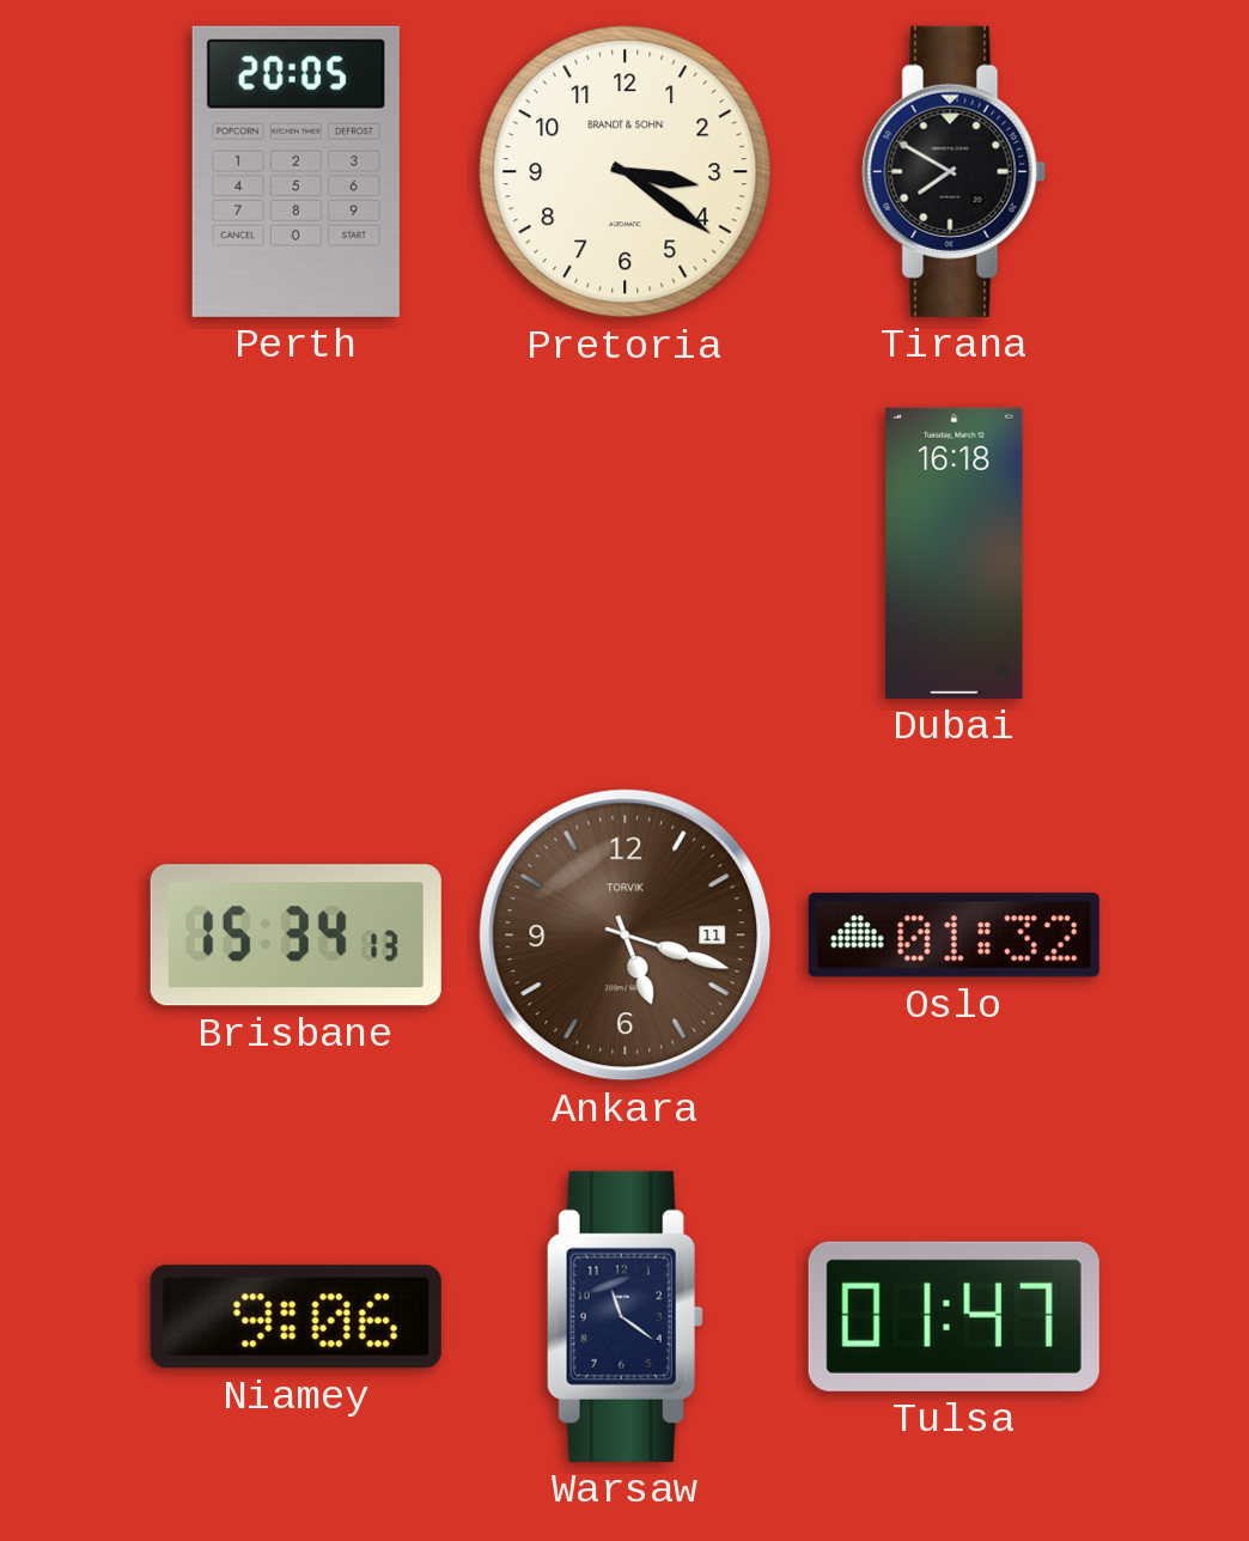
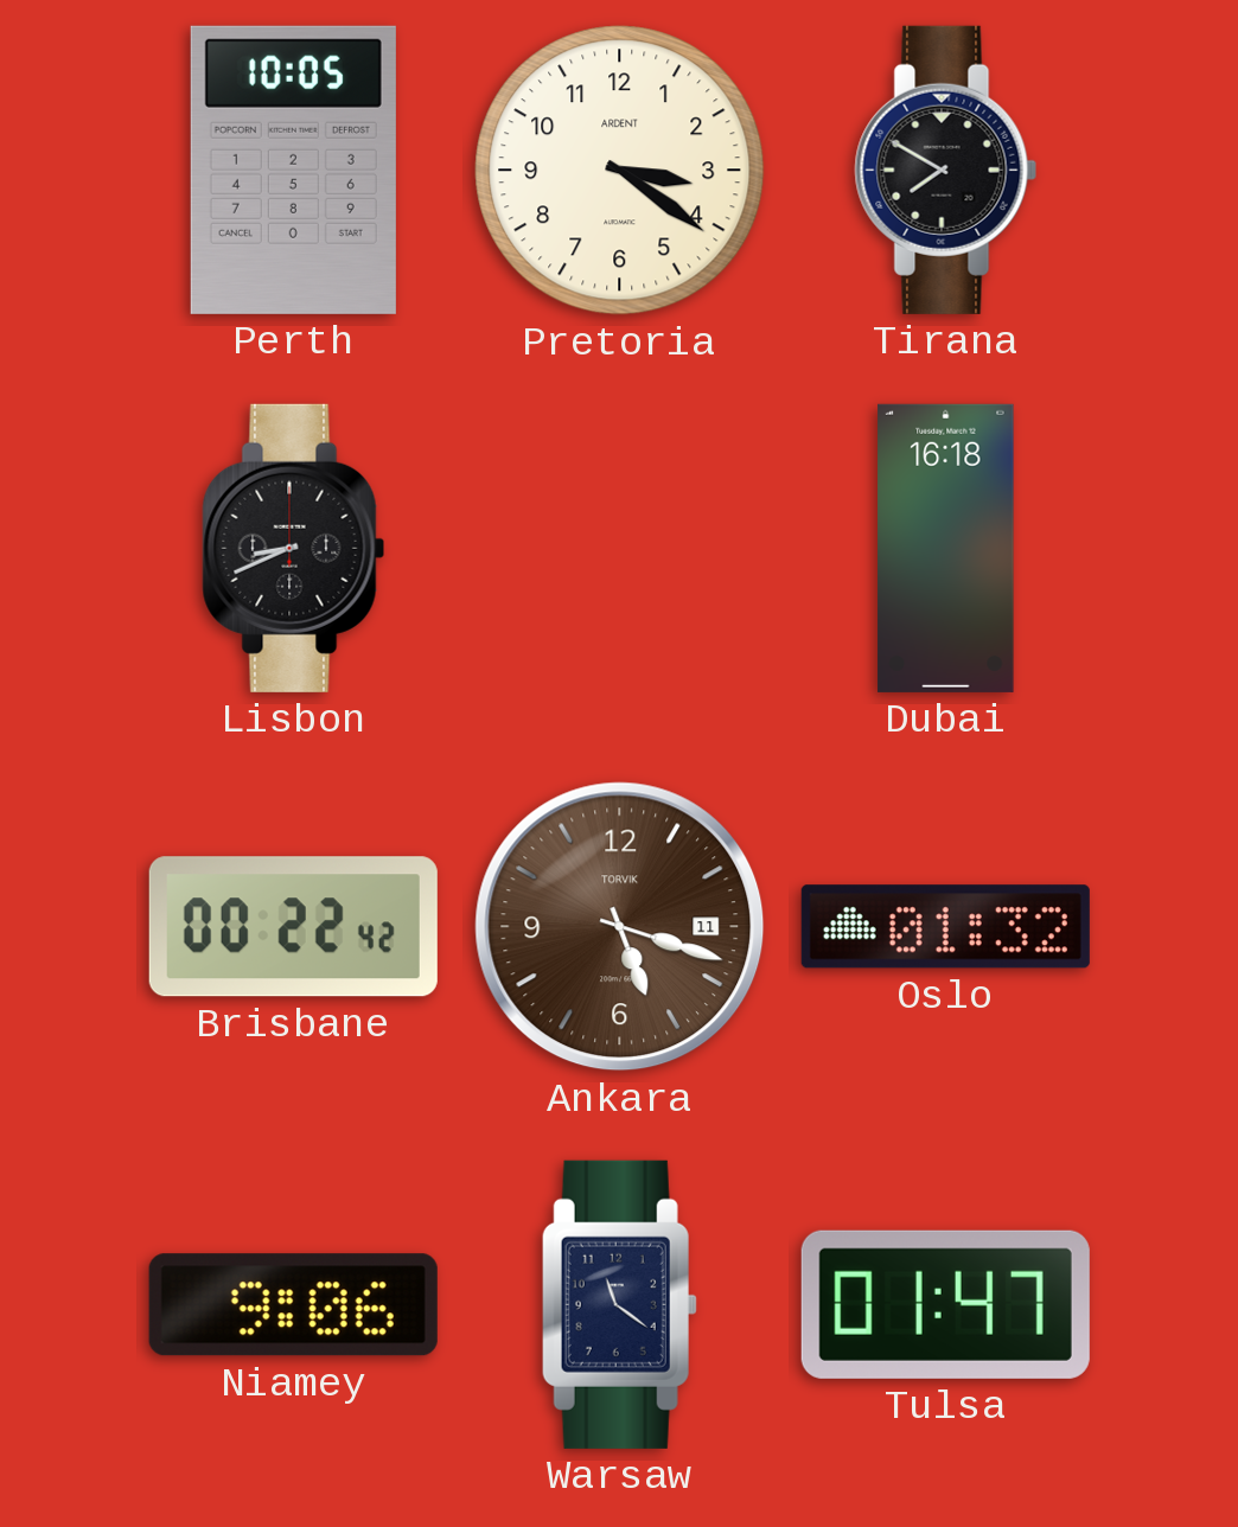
Perth: 20:05 -> 10:05 (293, 170)
Pretoria brand: BRANDT & SOHN -> ARDENT (620, 171)
Lisbon: none -> 8:41 (294, 548)
Brisbane: 15:34 -> 00:22 (293, 927)
